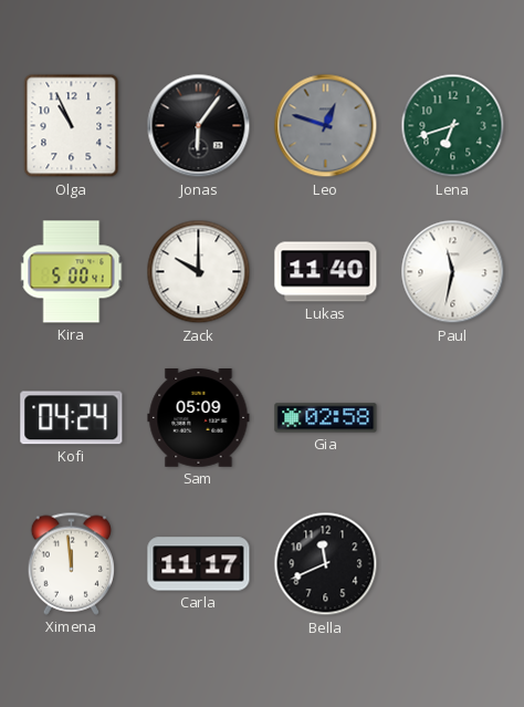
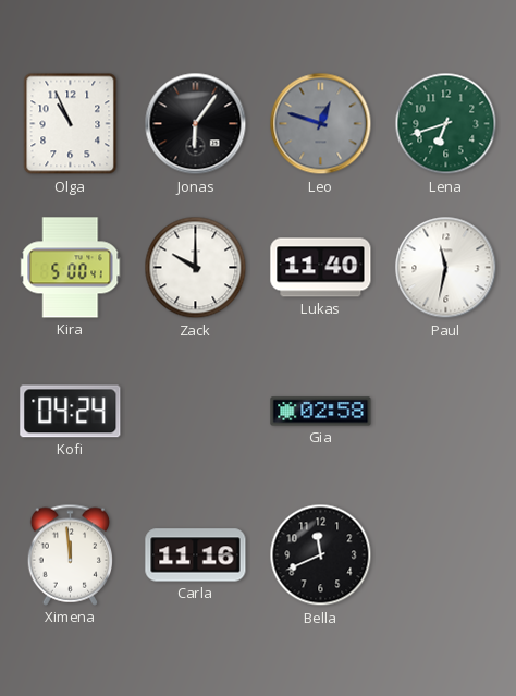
Sam: 05:09 -> none (199, 418)
Carla: 11:17 -> 11:16 (196, 555)
